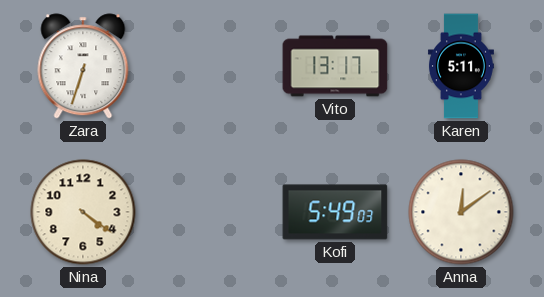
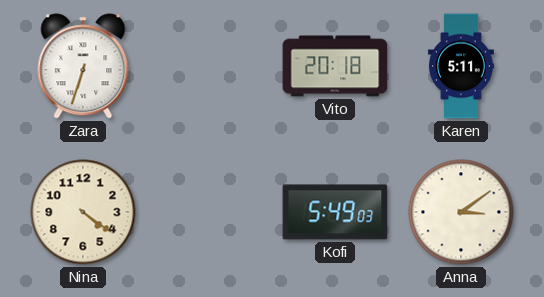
Vito: 13:17 -> 20:18 (335, 66)
Anna: 12:09 -> 3:09 (461, 212)
